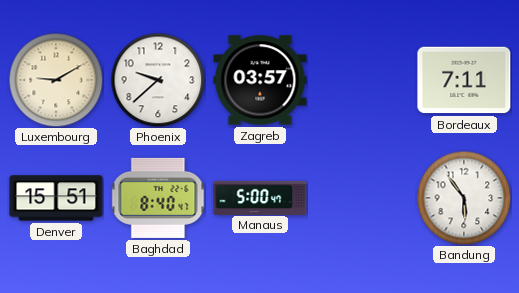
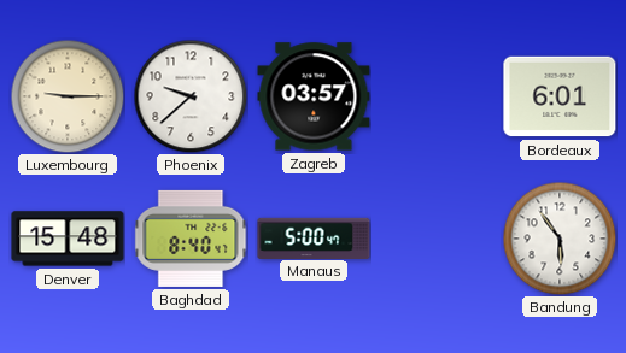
Luxembourg: 9:10 -> 9:15 (68, 96)
Bordeaux: 7:11 -> 6:01 (560, 96)
Denver: 15:51 -> 15:48 (68, 239)
